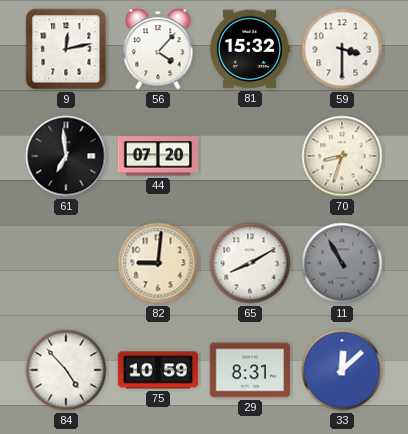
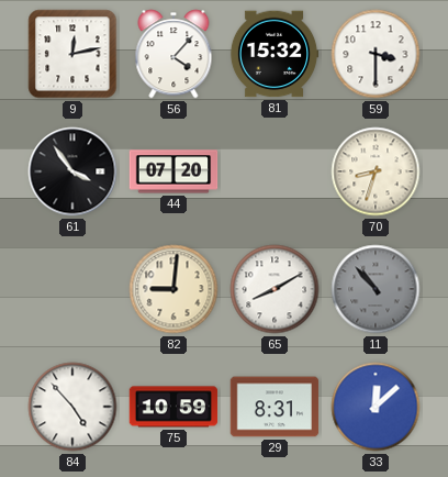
61: 6:59 -> 3:54 (72, 171)
11: 10:55 -> 10:53 (376, 289)
